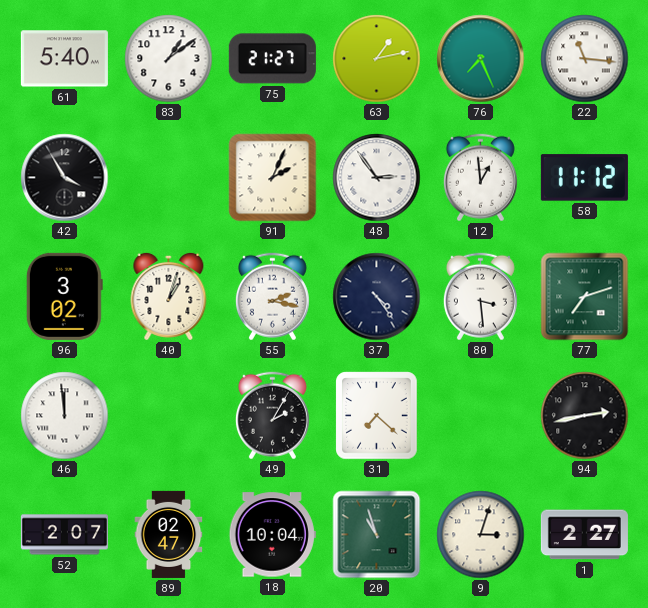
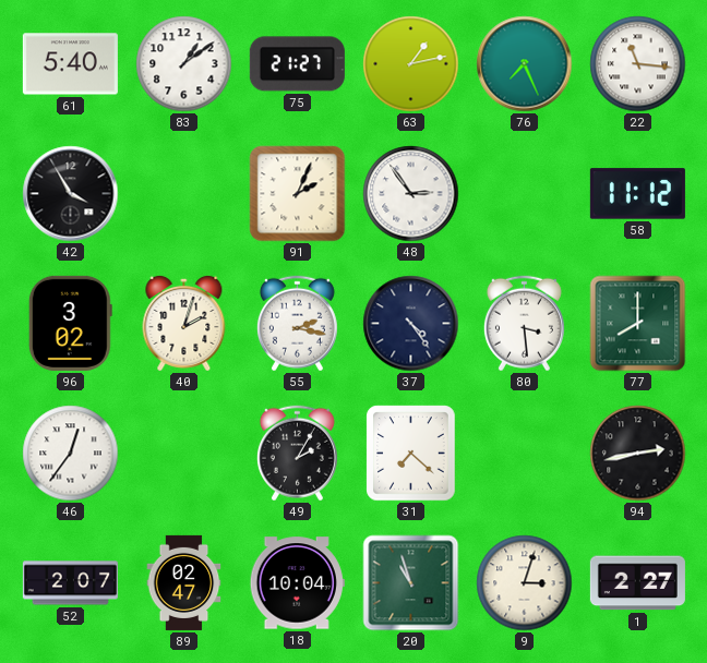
12: 12:59 -> none (480, 178)
40: 1:03 -> 2:03 (184, 323)
77: 7:12 -> 8:00 (638, 324)
46: 11:59 -> 12:36 (71, 454)
